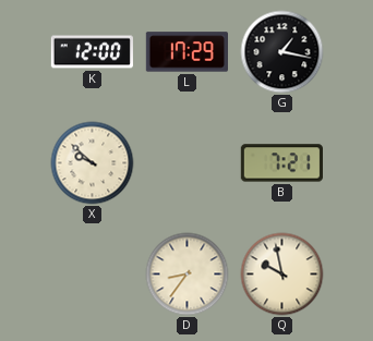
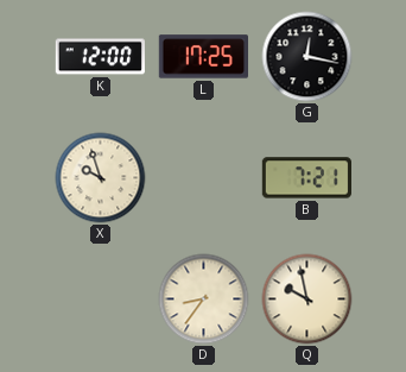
L: 17:29 -> 17:25 (203, 57)
G: 1:17 -> 12:17 (307, 57)
X: 9:52 -> 9:57 (101, 178)
